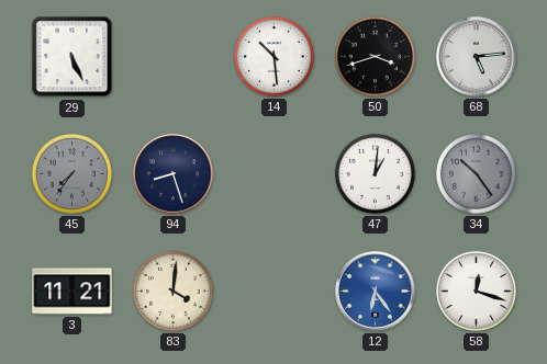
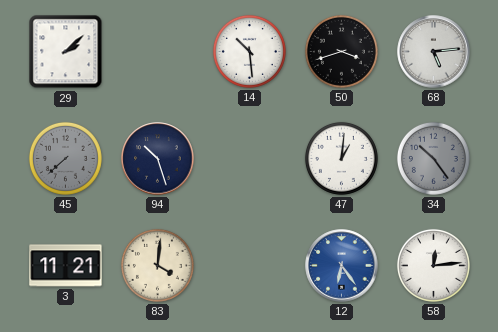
29: 5:26 -> 2:08 (66, 52)
45: 7:36 -> 7:38 (65, 158)
94: 8:27 -> 10:27 (158, 159)
58: 12:18 -> 12:14 (433, 265)
